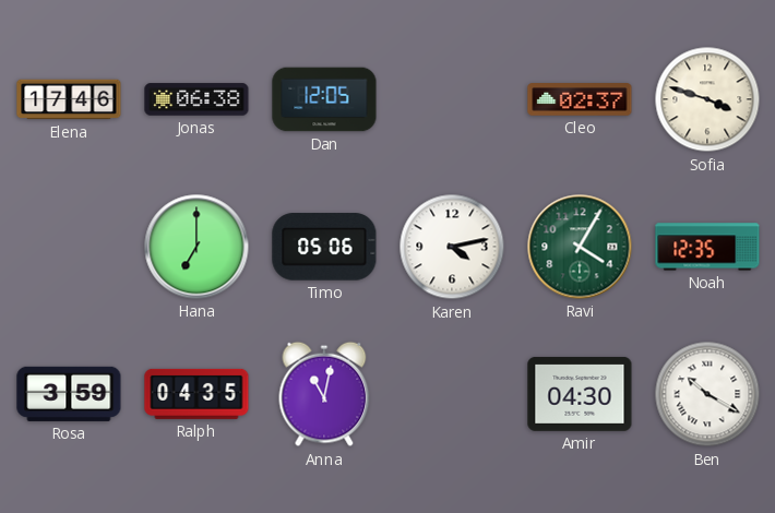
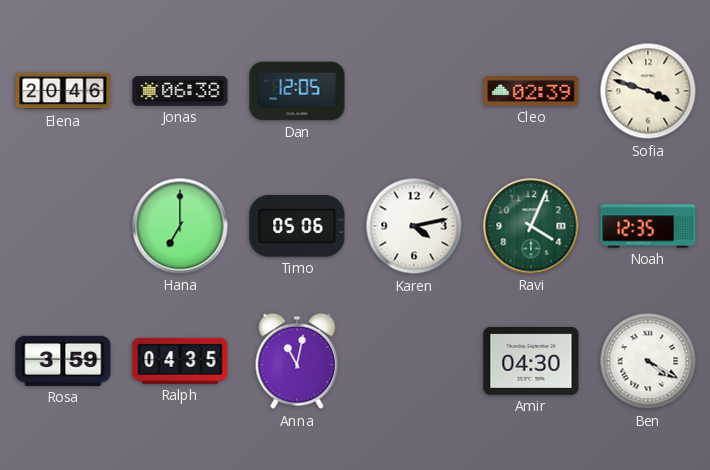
Elena: 17:46 -> 20:46 (63, 91)
Cleo: 02:37 -> 02:39 (531, 91)
Ravi: 4:05 -> 4:04 (531, 226)
Ben: 10:20 -> 4:20 (648, 361)
